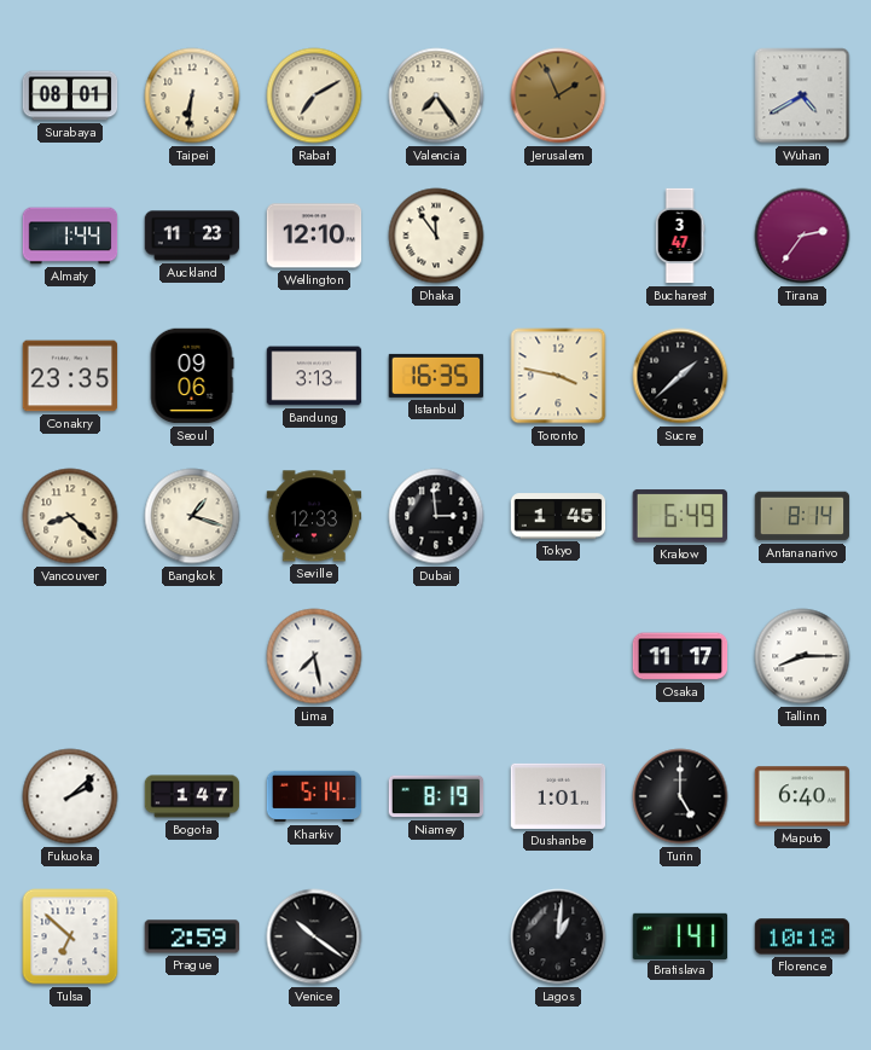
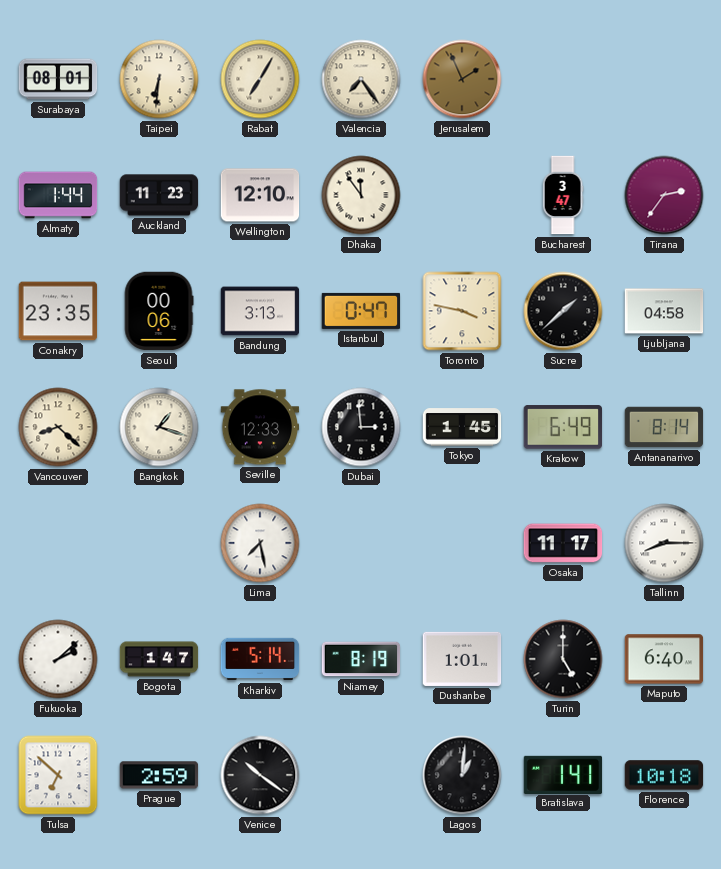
Rabat: 7:10 -> 7:05 (260, 79)
Wuhan: 4:40 -> none (802, 95)
Seoul: 09:06 -> 00:06 (159, 311)
Istanbul: 16:35 -> 0:47 (361, 311)
Ljubljana: none -> 04:58 (664, 311)
